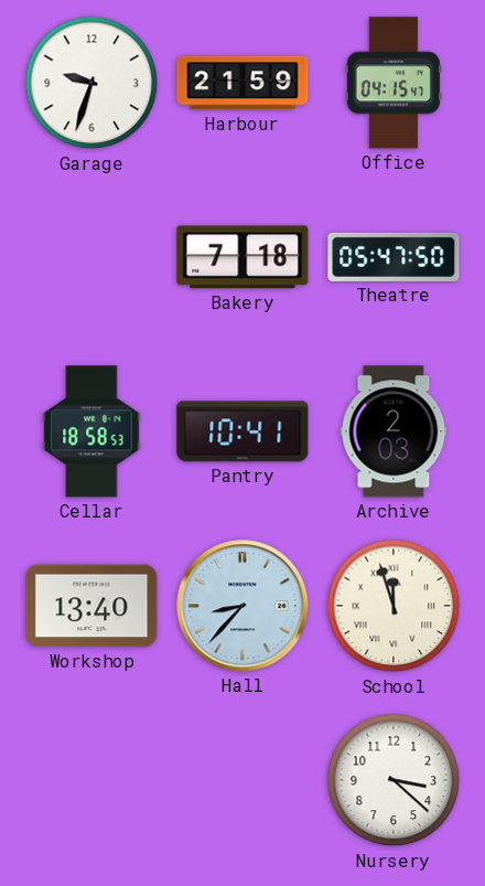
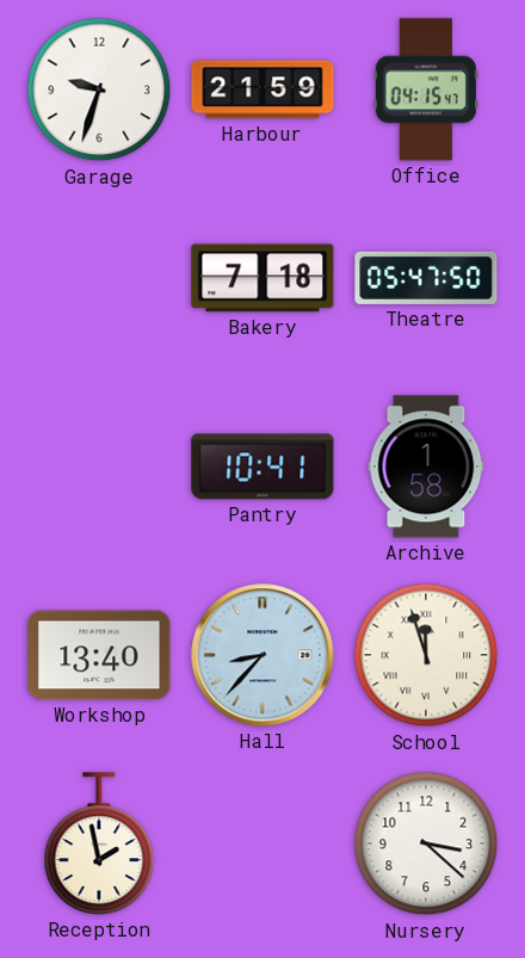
Cellar: 18:58 -> none (91, 431)
Archive: 2:03 -> 1:58 (426, 466)
Reception: none -> 1:58 (99, 843)
